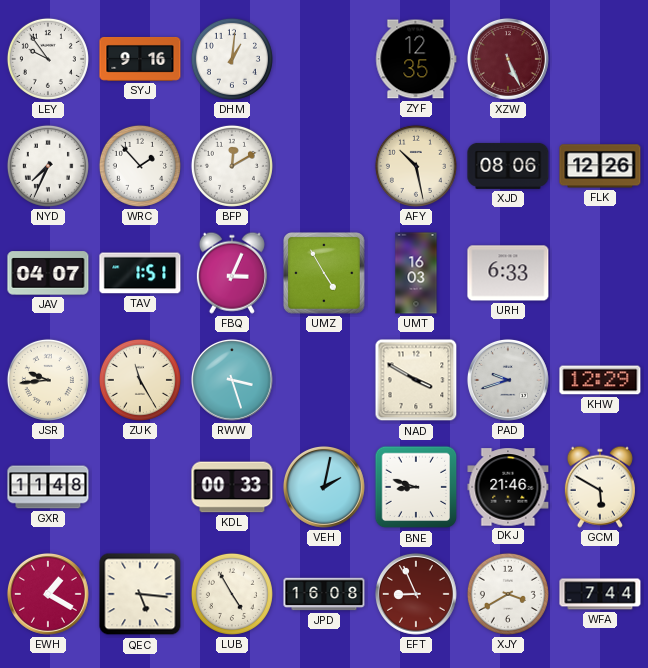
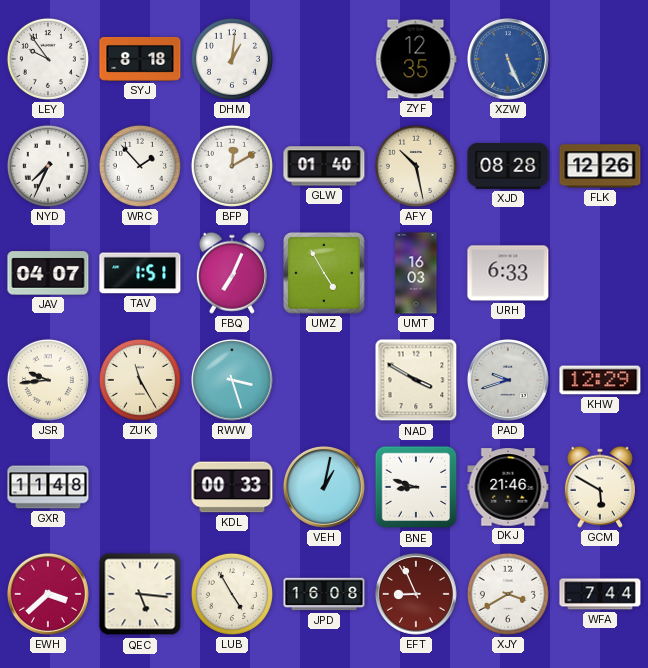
SYJ: 9:16 -> 8:18 (140, 59)
XZW dial: burgundy -> blue (508, 59)
GLW: none -> 01:40 (324, 166)
XJD: 08:06 -> 08:28 (508, 166)
FBQ: 3:04 -> 7:04 (232, 273)
VEH: 2:02 -> 1:02 (324, 487)
EWH: 1:20 -> 3:38 (48, 594)
